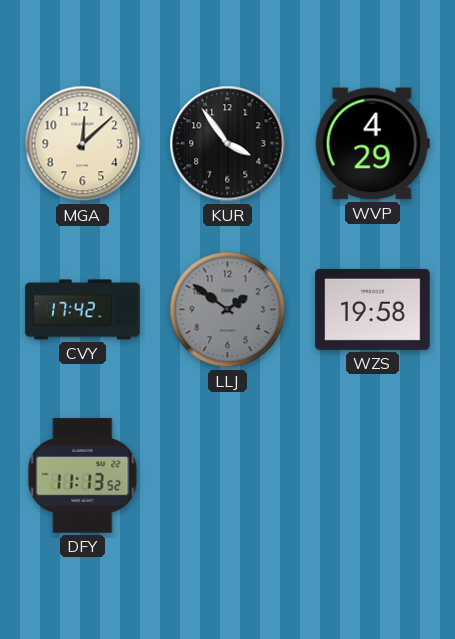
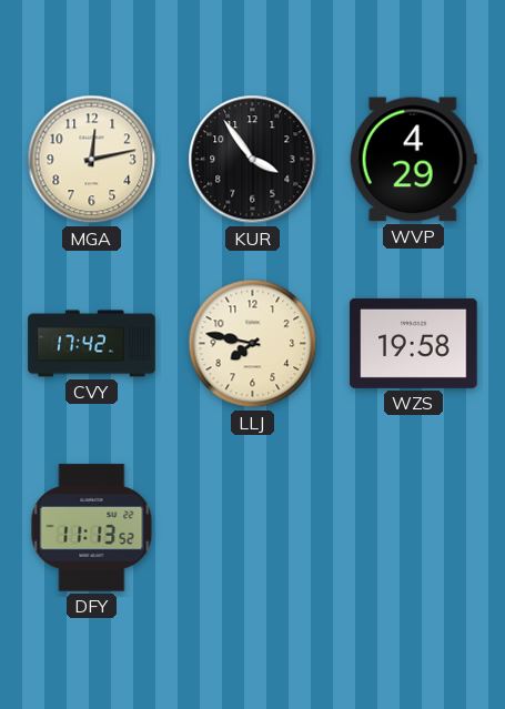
MGA: 12:08 -> 12:13 (92, 160)
LLJ: 1:51 -> 7:47 (253, 344)
LLJ dial: grey -> cream (253, 344)
